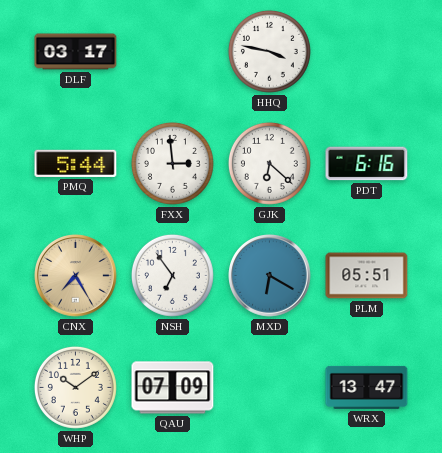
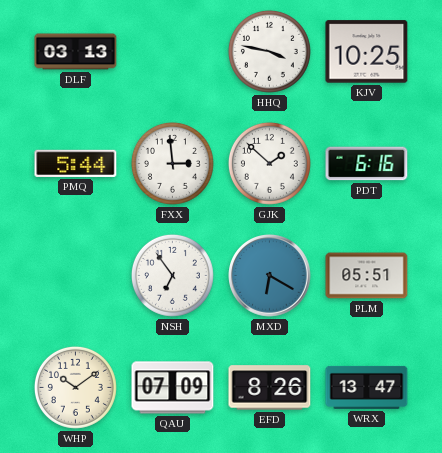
DLF: 03:17 -> 03:13 (76, 52)
KJV: none -> 10:25 (367, 52)
GJK: 6:22 -> 1:52 (269, 163)
CNX: 7:25 -> none (76, 276)
EFD: none -> 8:26 (270, 388)
